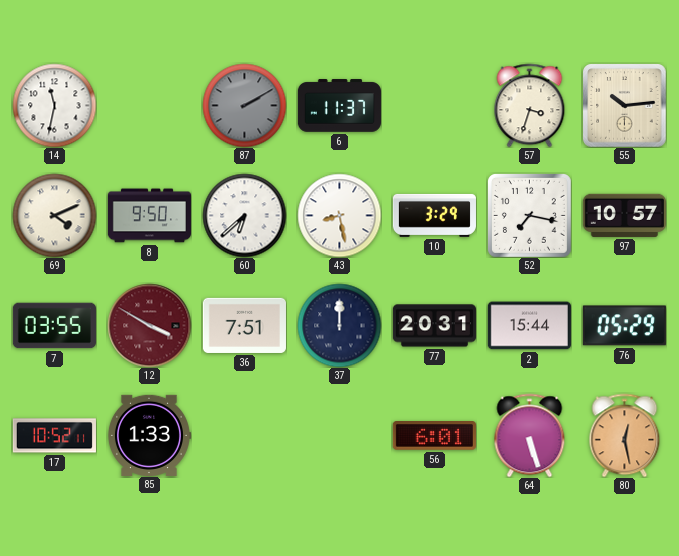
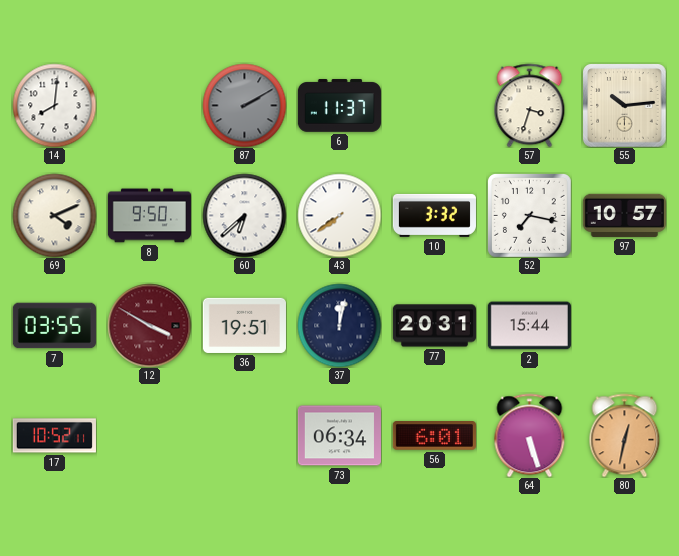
14: 11:32 -> 8:01 (54, 105)
43: 8:28 -> 7:39 (339, 215)
10: 3:29 -> 3:32 (434, 215)
36: 7:51 -> 19:51 (244, 325)
37: 12:00 -> 12:02 (339, 325)
76: 05:29 -> none (624, 326)
85: 1:33 -> none (149, 435)
73: none -> 06:34 (339, 436)
80: 12:28 -> 12:32 (625, 435)
